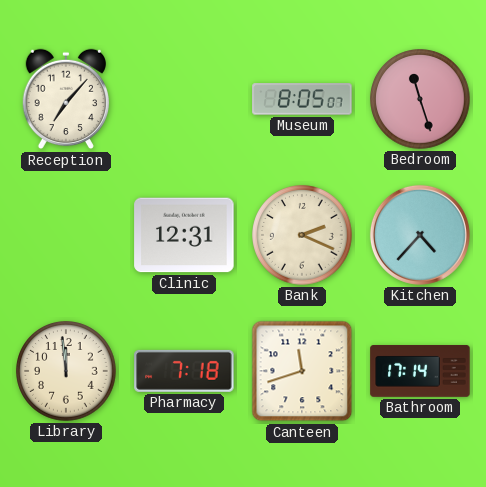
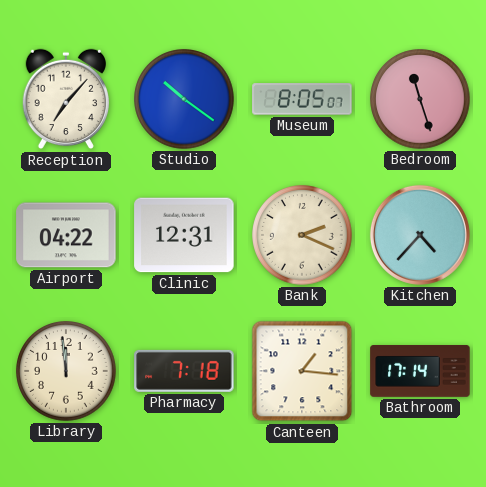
Studio: none -> 10:21 (184, 99)
Airport: none -> 04:22 (66, 235)
Canteen: 11:42 -> 1:16 (302, 371)
